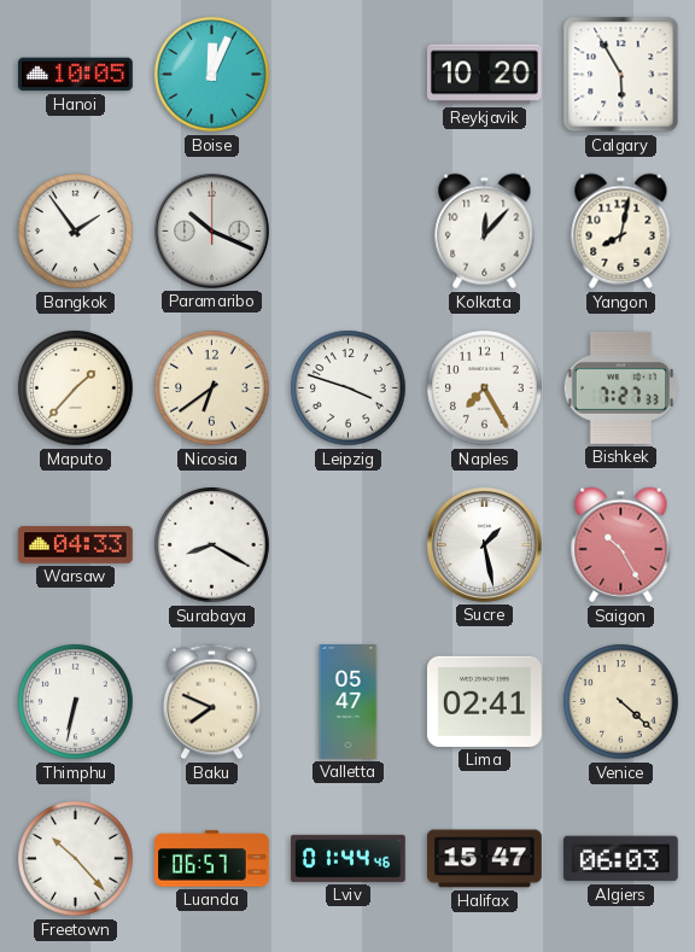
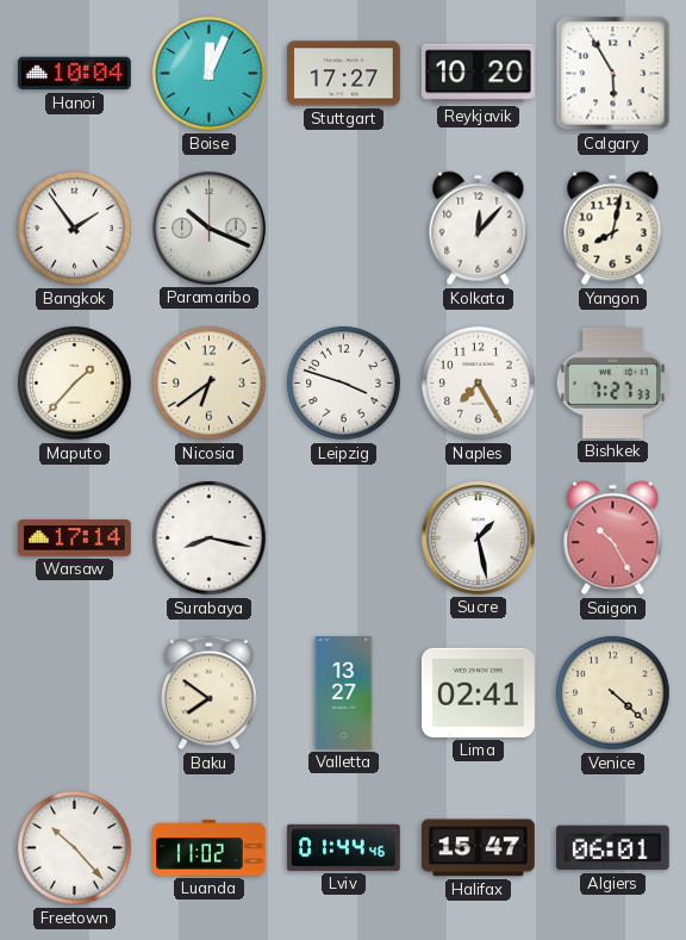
Hanoi: 10:05 -> 10:04 (74, 74)
Stuttgart: none -> 17:27 (344, 74)
Warsaw: 04:33 -> 17:14 (74, 539)
Surabaya: 8:20 -> 8:17 (210, 539)
Thimphu: 6:32 -> none (76, 702)
Baku: 7:49 -> 7:51 (208, 693)
Valletta: 05:47 -> 13:27 (344, 693)
Luanda: 06:57 -> 11:02 (210, 848)
Algiers: 06:03 -> 06:01 (612, 848)
